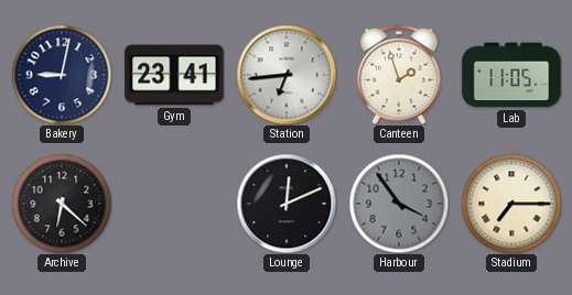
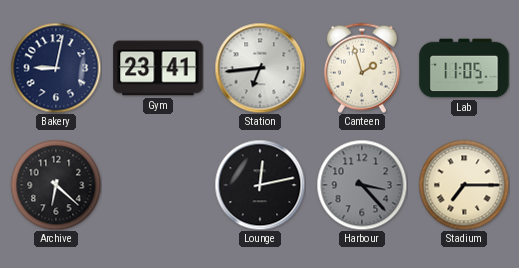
Lounge: 12:11 -> 12:13 (260, 185)
Harbour: 3:54 -> 3:23 (362, 185)
